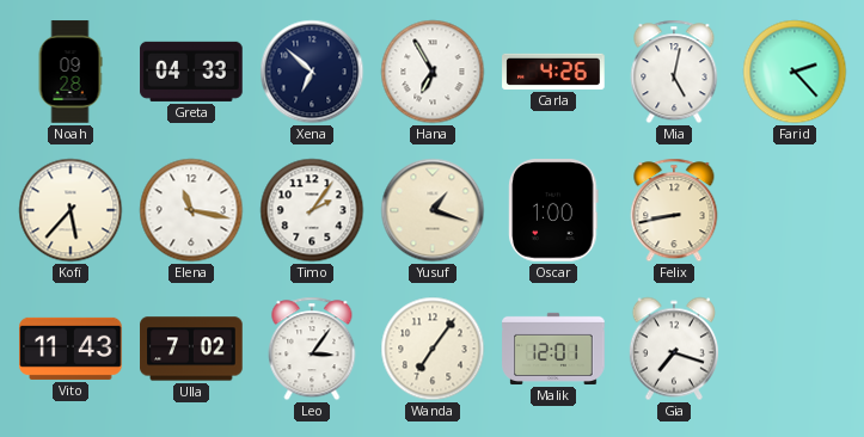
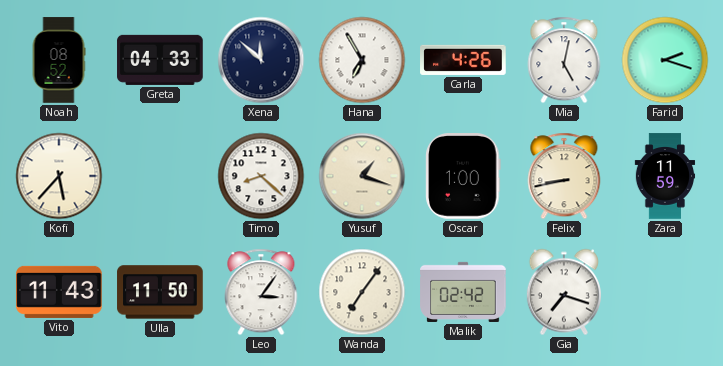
Noah: 09:28 -> 08:52 (59, 60)
Xena: 6:52 -> 11:52 (261, 60)
Farid: 2:23 -> 2:18 (665, 60)
Elena: 11:17 -> none (191, 210)
Timo: 2:06 -> 8:22 (261, 176)
Zara: none -> 11:59 (665, 176)
Ulla: 7:02 -> 11:50 (160, 292)
Malik: 12:01 -> 02:42 (463, 292)
